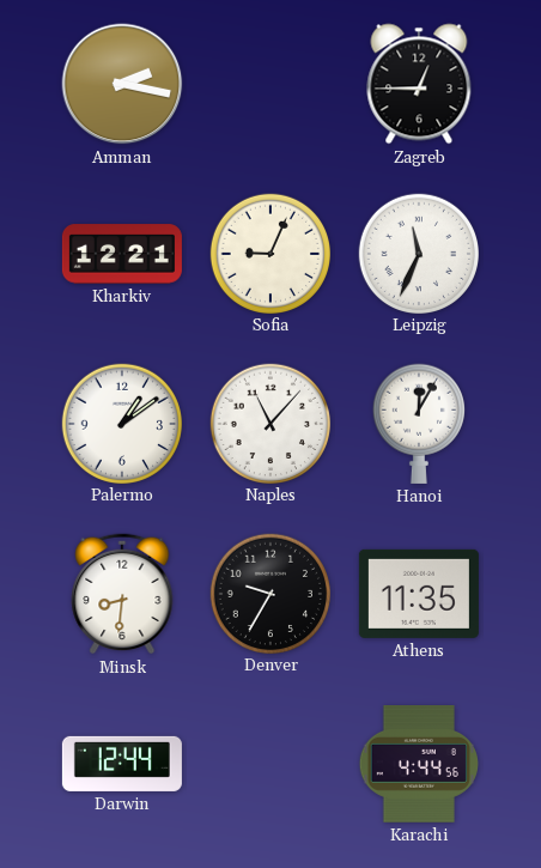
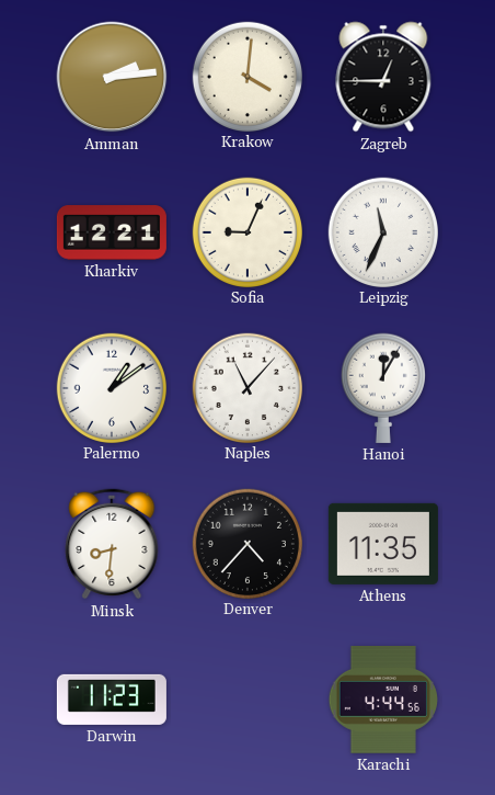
Amman: 2:17 -> 2:14 (112, 77)
Krakow: none -> 4:01 (246, 76)
Denver: 9:35 -> 4:37 (246, 543)
Darwin: 12:44 -> 11:23 (112, 700)
